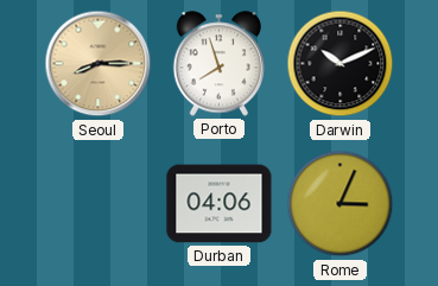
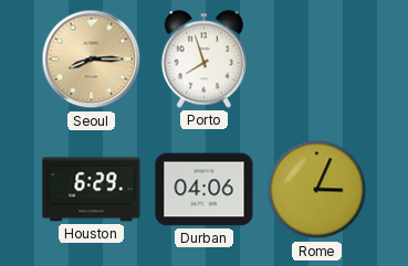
Darwin: 10:11 -> none (341, 64)
Houston: none -> 6:29 (92, 190)
